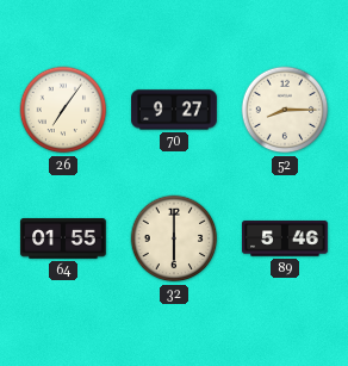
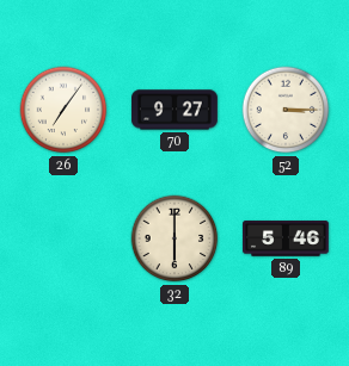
52: 8:15 -> 3:15 (286, 110)
64: 01:55 -> none (64, 238)
